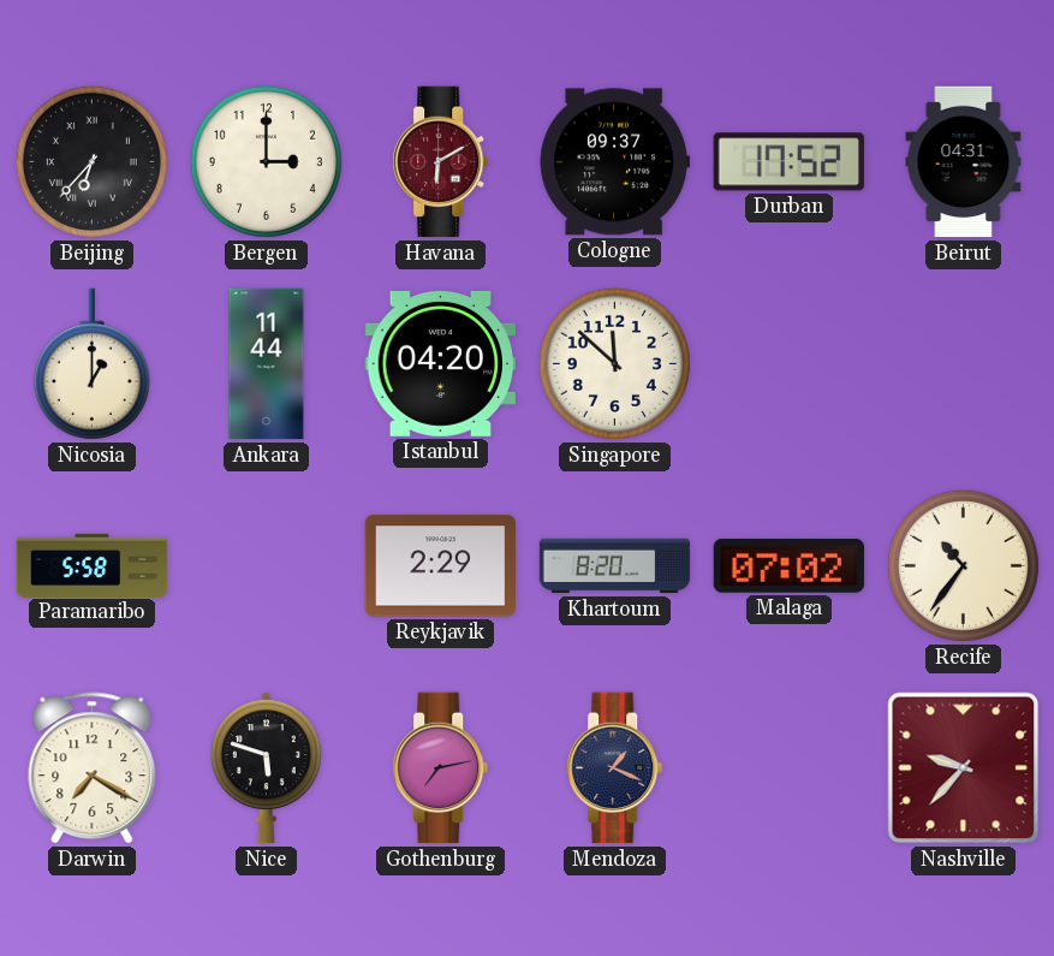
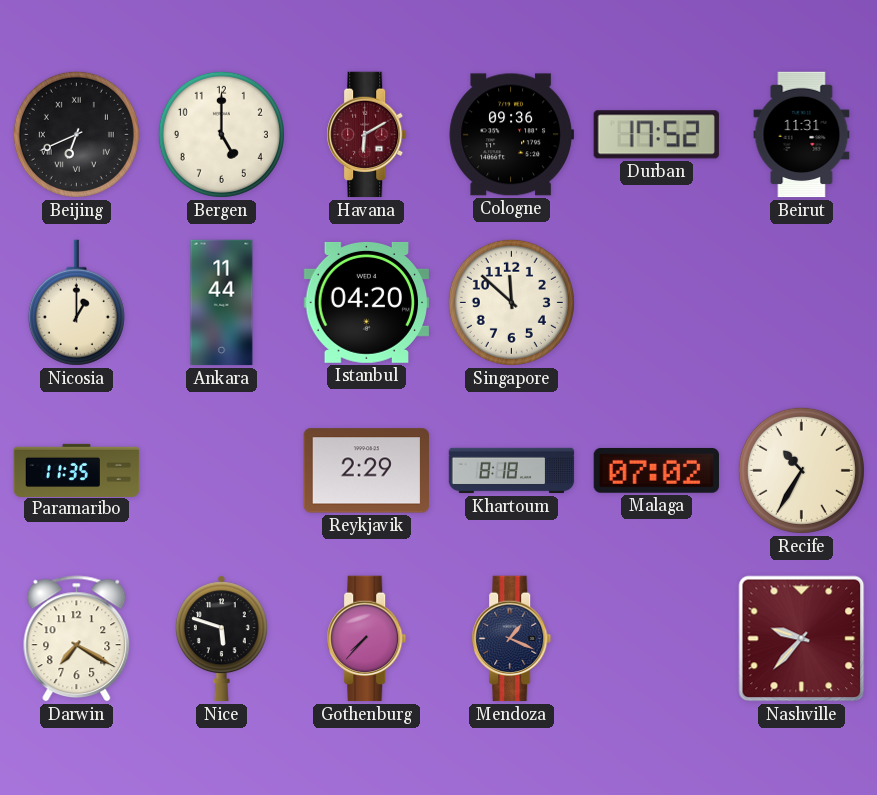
Beijing: 6:37 -> 6:41 (76, 134)
Bergen: 3:00 -> 5:00 (221, 134)
Cologne: 09:37 -> 09:36 (511, 135)
Beirut: 04:31 -> 11:31 (802, 135)
Paramaribo: 5:58 -> 11:35 (77, 470)
Khartoum: 8:20 -> 8:18 (512, 471)
Recife: 10:36 -> 10:35 (801, 470)
Gothenburg: 7:13 -> 7:37 (367, 639)
